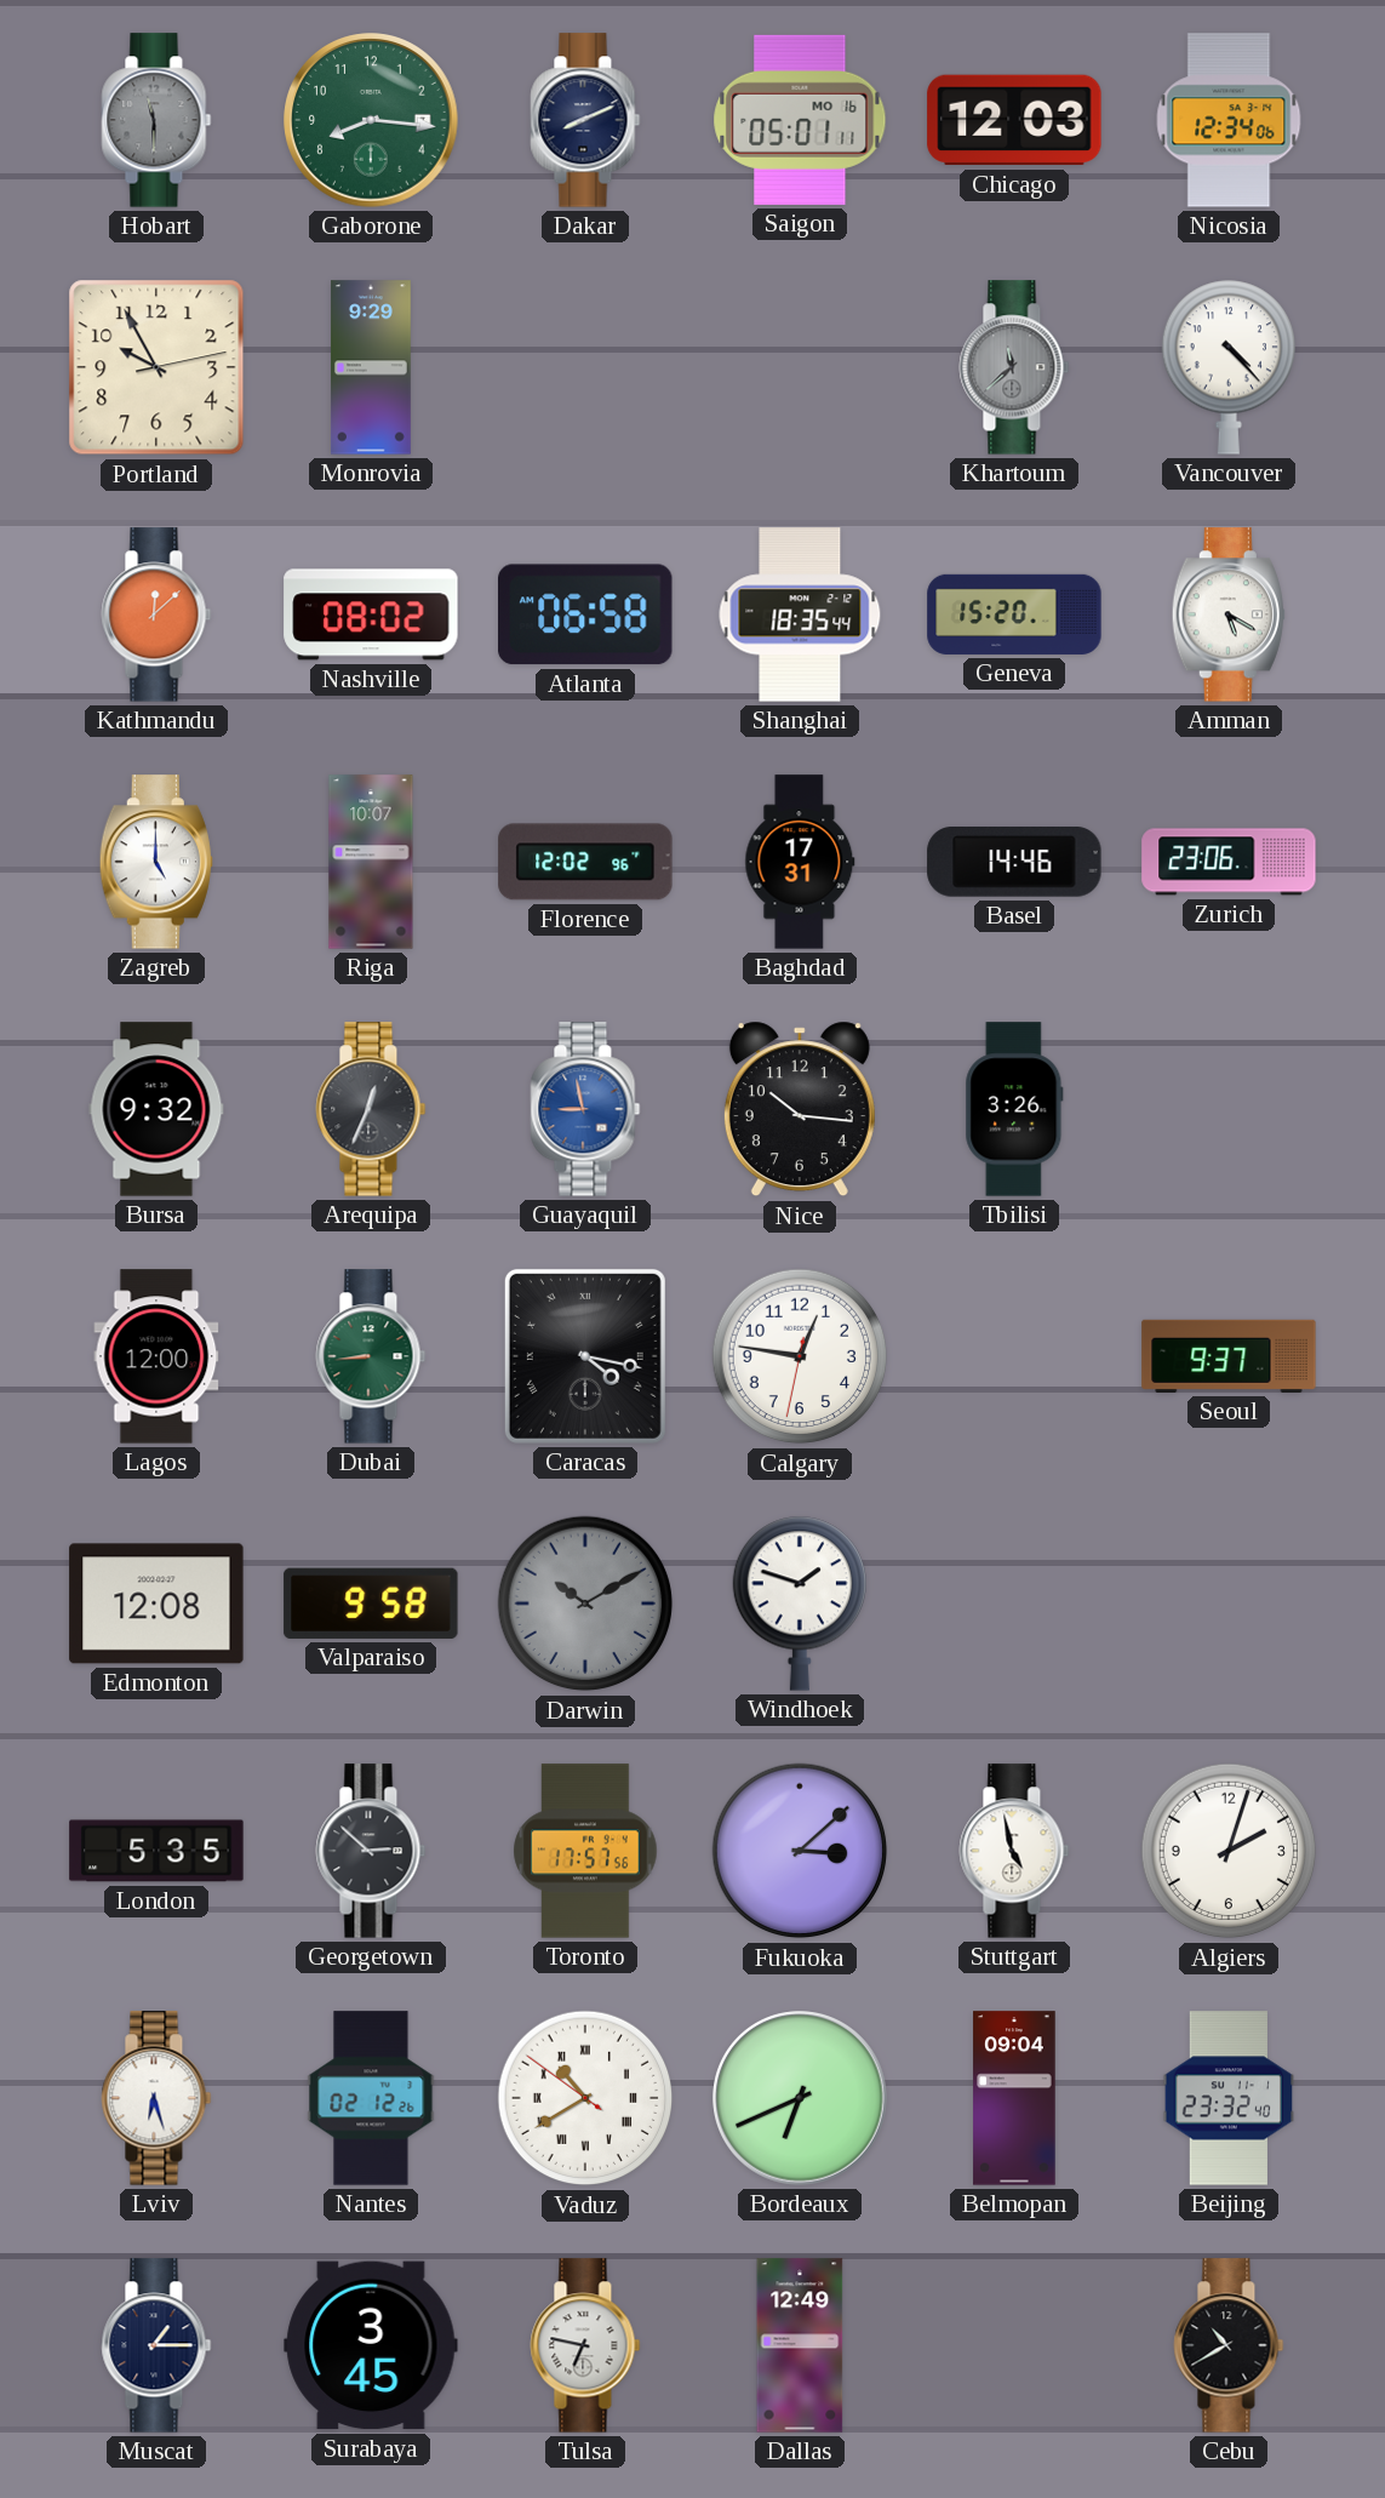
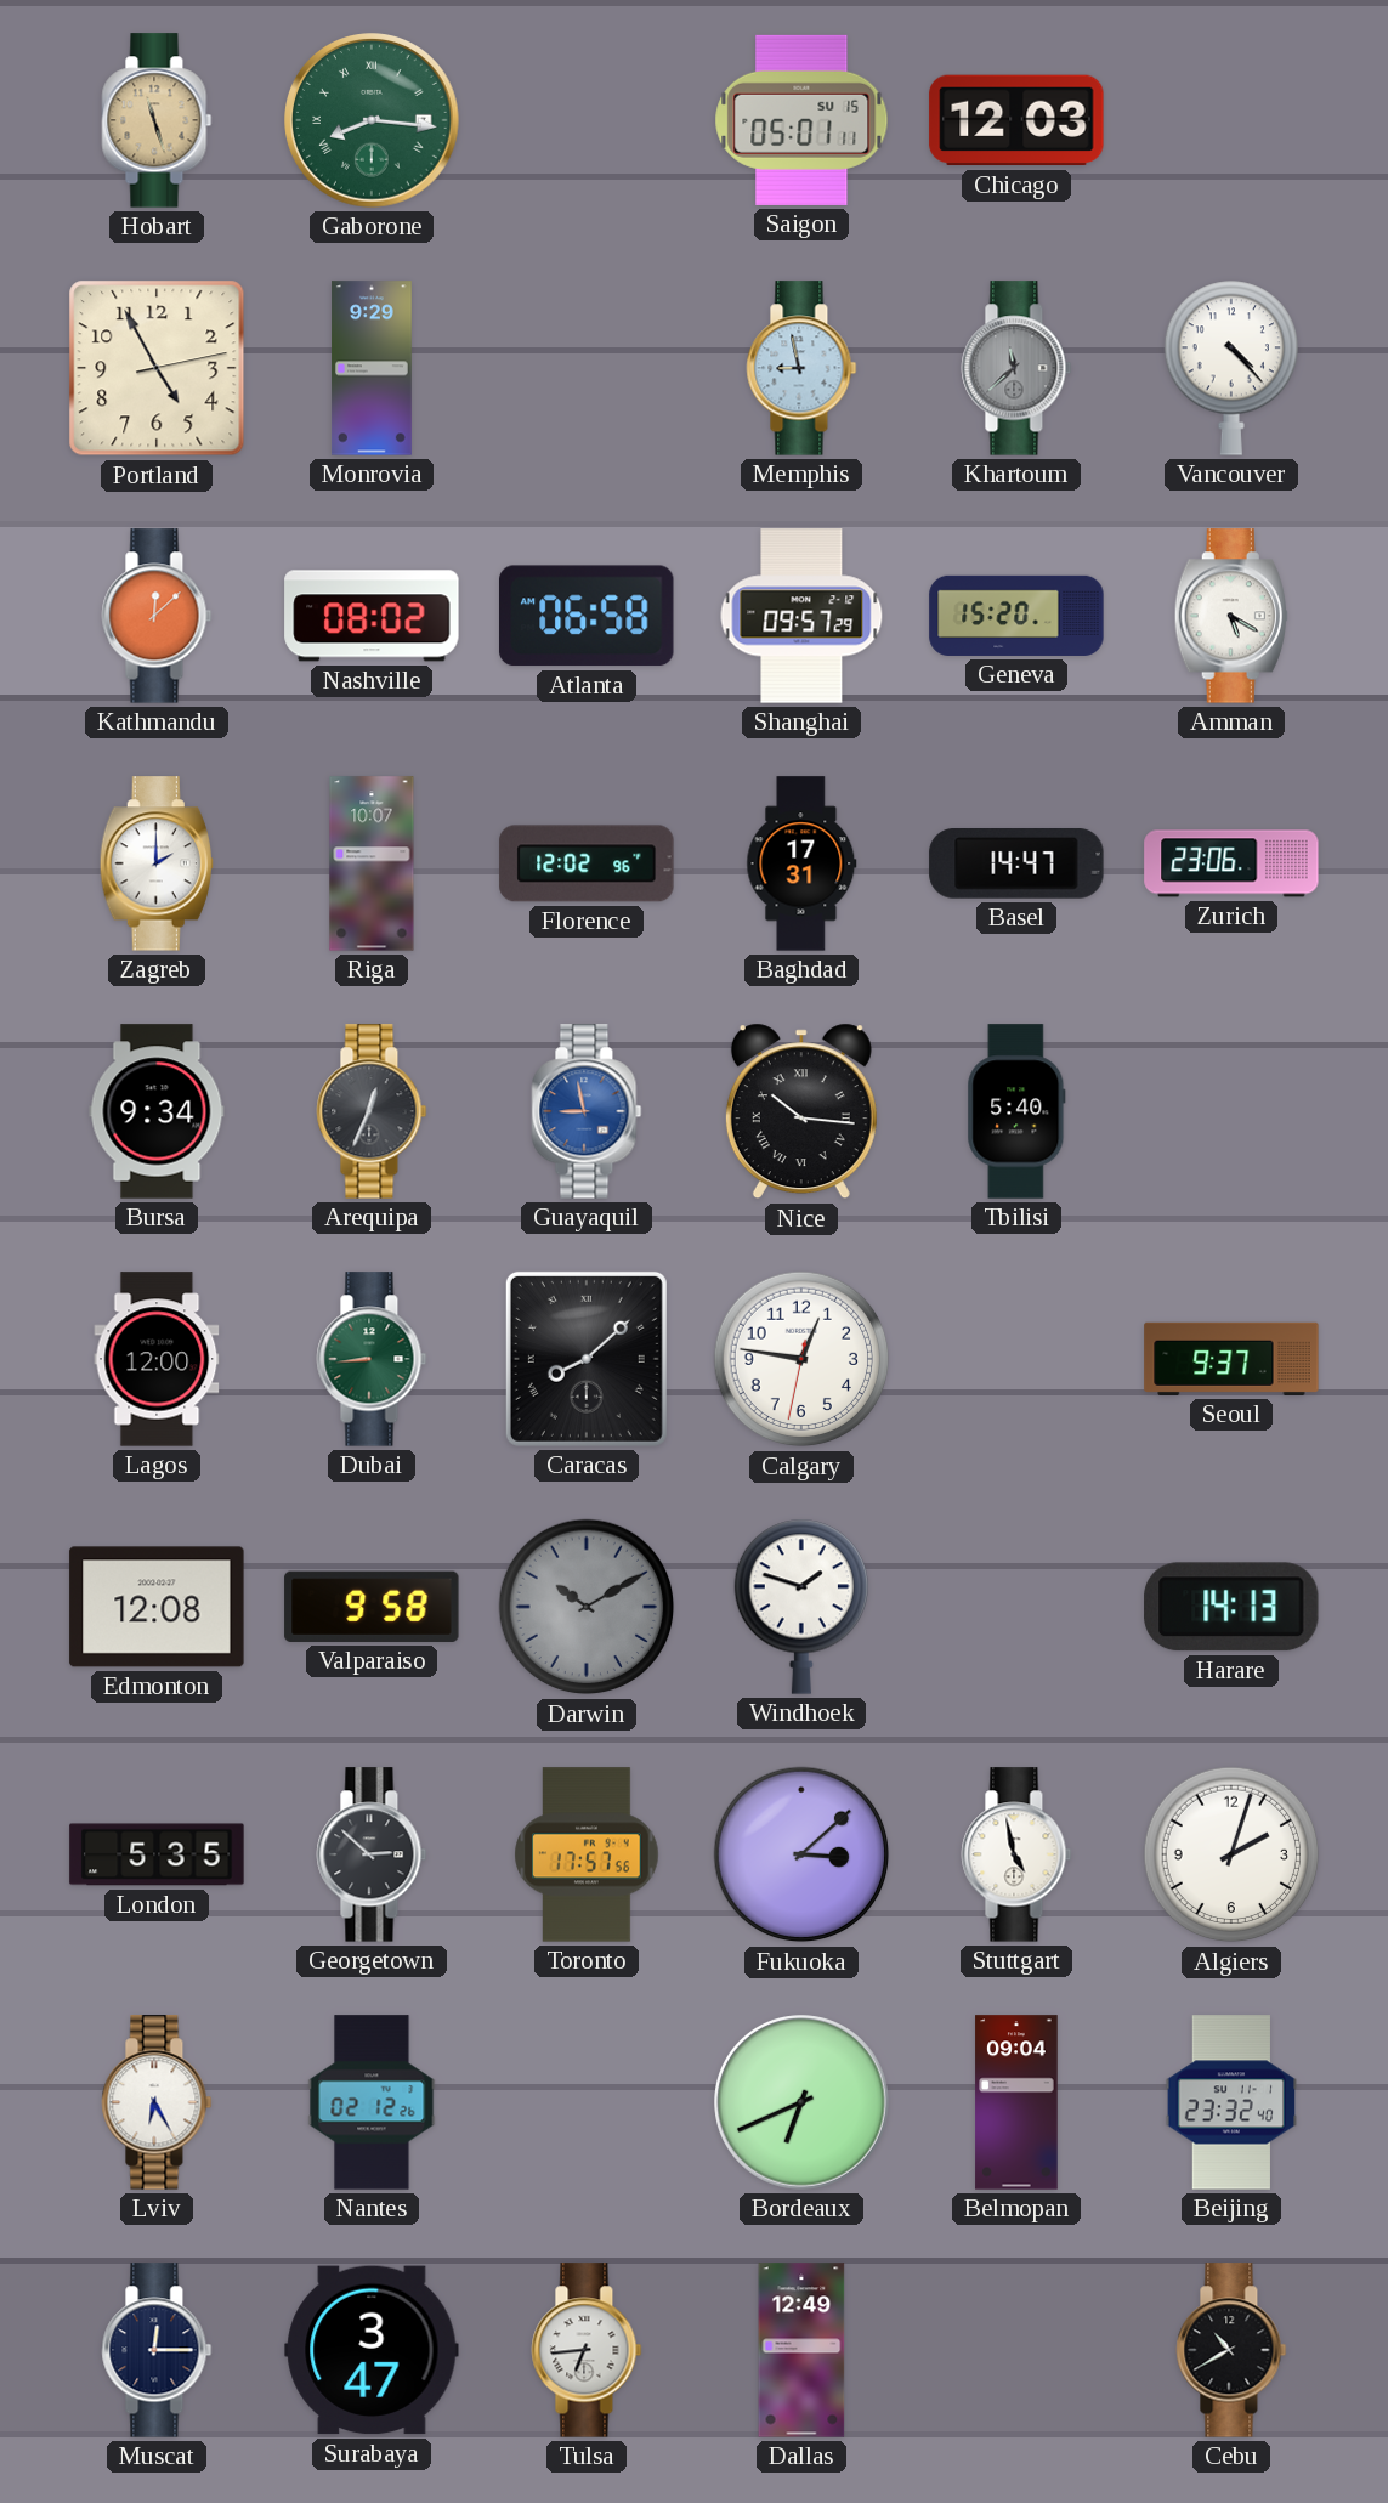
Hobart: 11:30 -> 11:27 (157, 120)
Hobart dial: grey -> champagne (157, 120)
Gaborone numerals: Arabic -> Roman (372, 120)
Dakar: 8:11 -> none (585, 120)
Saigon date: MO 16 -> SU 15 (801, 120)
Nicosia: 12:34 -> none (1229, 120)
Portland: 9:55 -> 4:55 (157, 368)
Memphis: none -> 8:58 (801, 368)
Shanghai: 18:35 -> 09:57 (801, 616)
Zagreb: 5:00 -> 2:00 (157, 863)
Basel: 14:46 -> 14:47 (1016, 865)
Bursa: 9:32 -> 9:34 (157, 1111)
Nice numerals: Arabic -> Roman (801, 1111)
Tbilisi: 3:26 -> 5:40 (1016, 1111)
Caracas: 4:17 -> 8:08 (587, 1359)
Harare: none -> 14:13 (1233, 1607)
Lviv: 6:27 -> 6:25 (157, 2102)
Vaduz: 10:39 -> none (585, 2098)
Muscat: 1:15 -> 12:15 (157, 2350)
Surabaya: 3:45 -> 3:47 (372, 2350)
Tulsa: 6:47 -> 6:44 (587, 2350)
